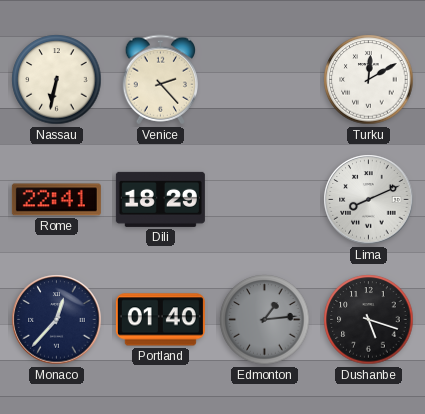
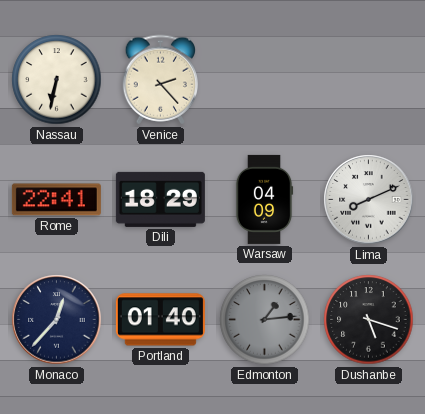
Turku: 12:10 -> none (369, 80)
Warsaw: none -> 04:09 (264, 199)
